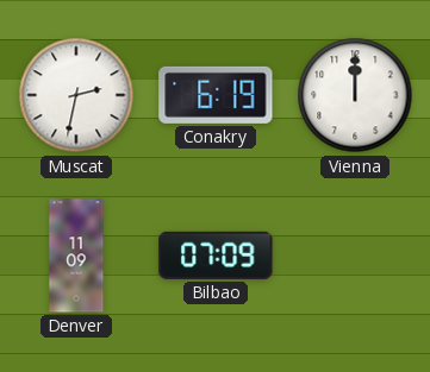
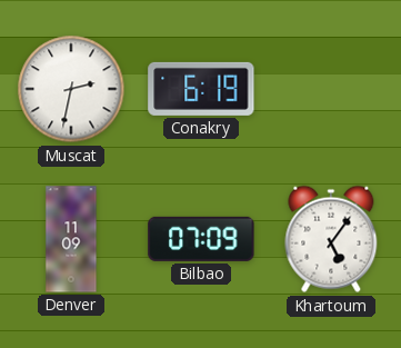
Vienna: 12:00 -> none (355, 95)
Khartoum: none -> 5:06 (331, 239)
